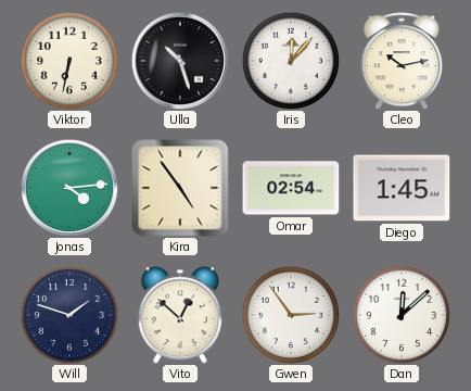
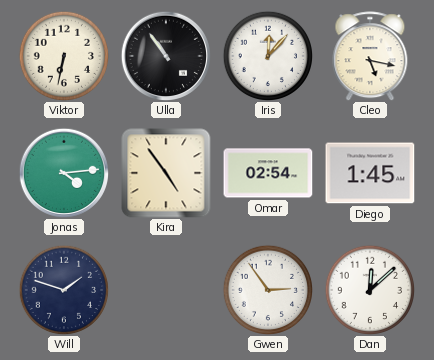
Ulla: 10:27 -> 10:54 (165, 55)
Cleo: 10:13 -> 5:17 (370, 56)
Vito: 12:52 -> none (180, 315)
